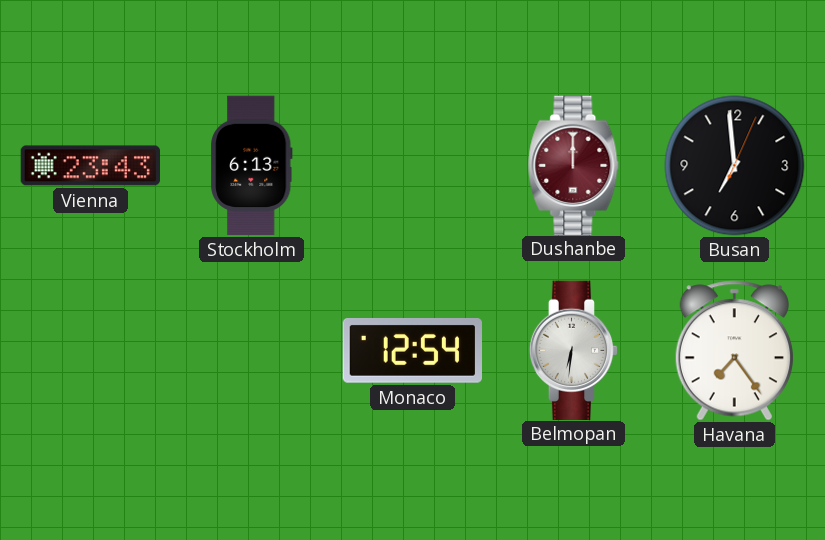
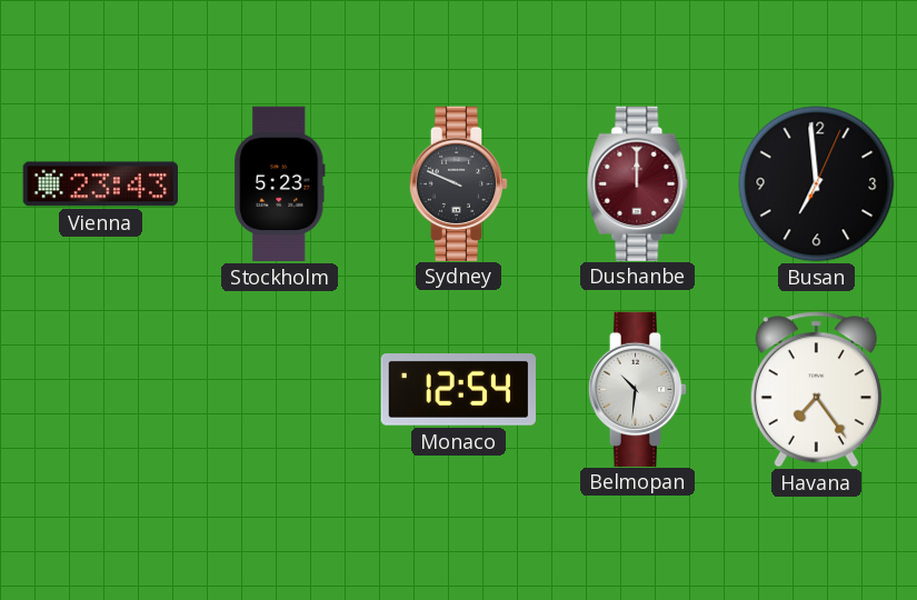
Stockholm: 6:13 -> 5:23 (280, 184)
Sydney: none -> 9:49 (459, 183)
Belmopan: 6:31 -> 10:31 (638, 389)
